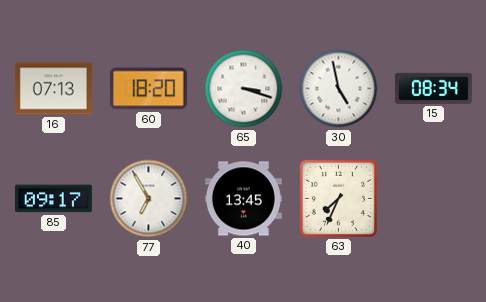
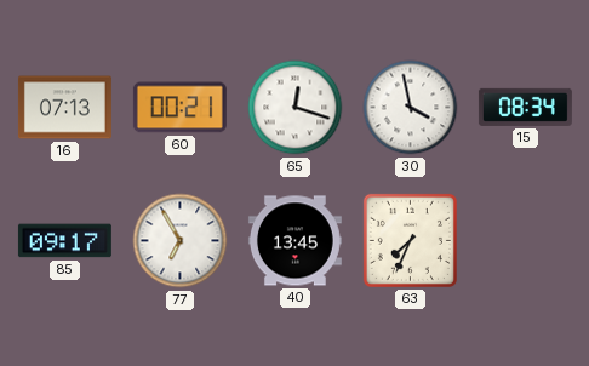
60: 18:20 -> 00:21 (179, 108)
65: 3:18 -> 12:18 (296, 108)
30: 4:58 -> 3:58 (411, 108)
